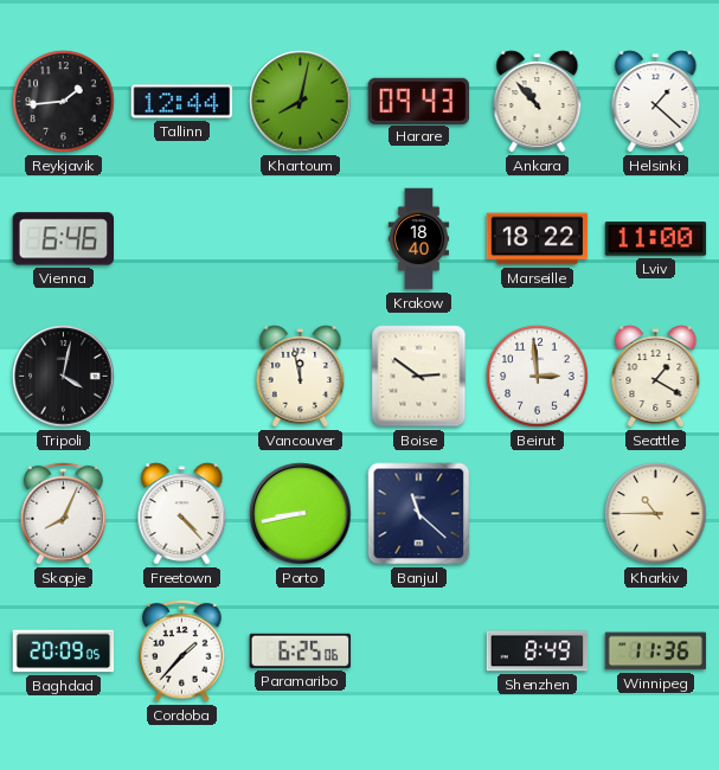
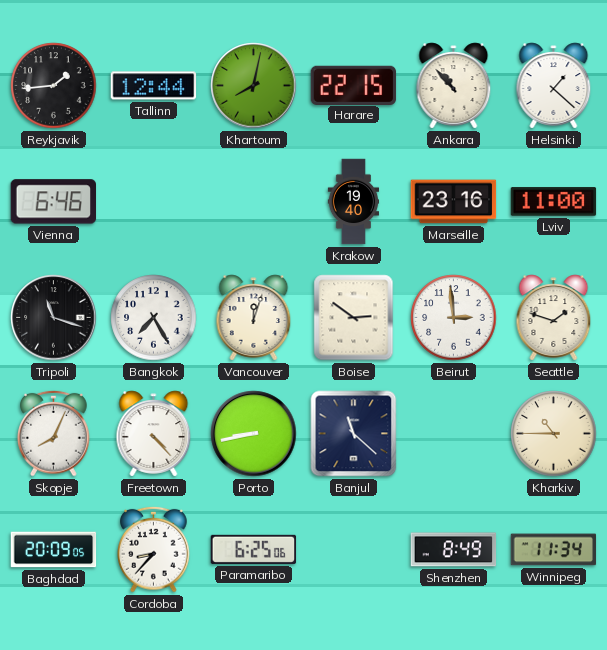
Harare: 09:43 -> 22:15 (354, 85)
Krakow: 18:40 -> 19:40 (354, 202)
Marseille: 18:22 -> 23:16 (454, 202)
Tripoli: 4:02 -> 11:18 (54, 318)
Bangkok: none -> 7:25 (154, 318)
Vancouver: 11:58 -> 12:03 (254, 318)
Seattle: 1:20 -> 1:48 (554, 318)
Cordoba: 1:37 -> 8:37 (154, 549)
Winnipeg: 11:36 -> 11:34 (554, 550)
